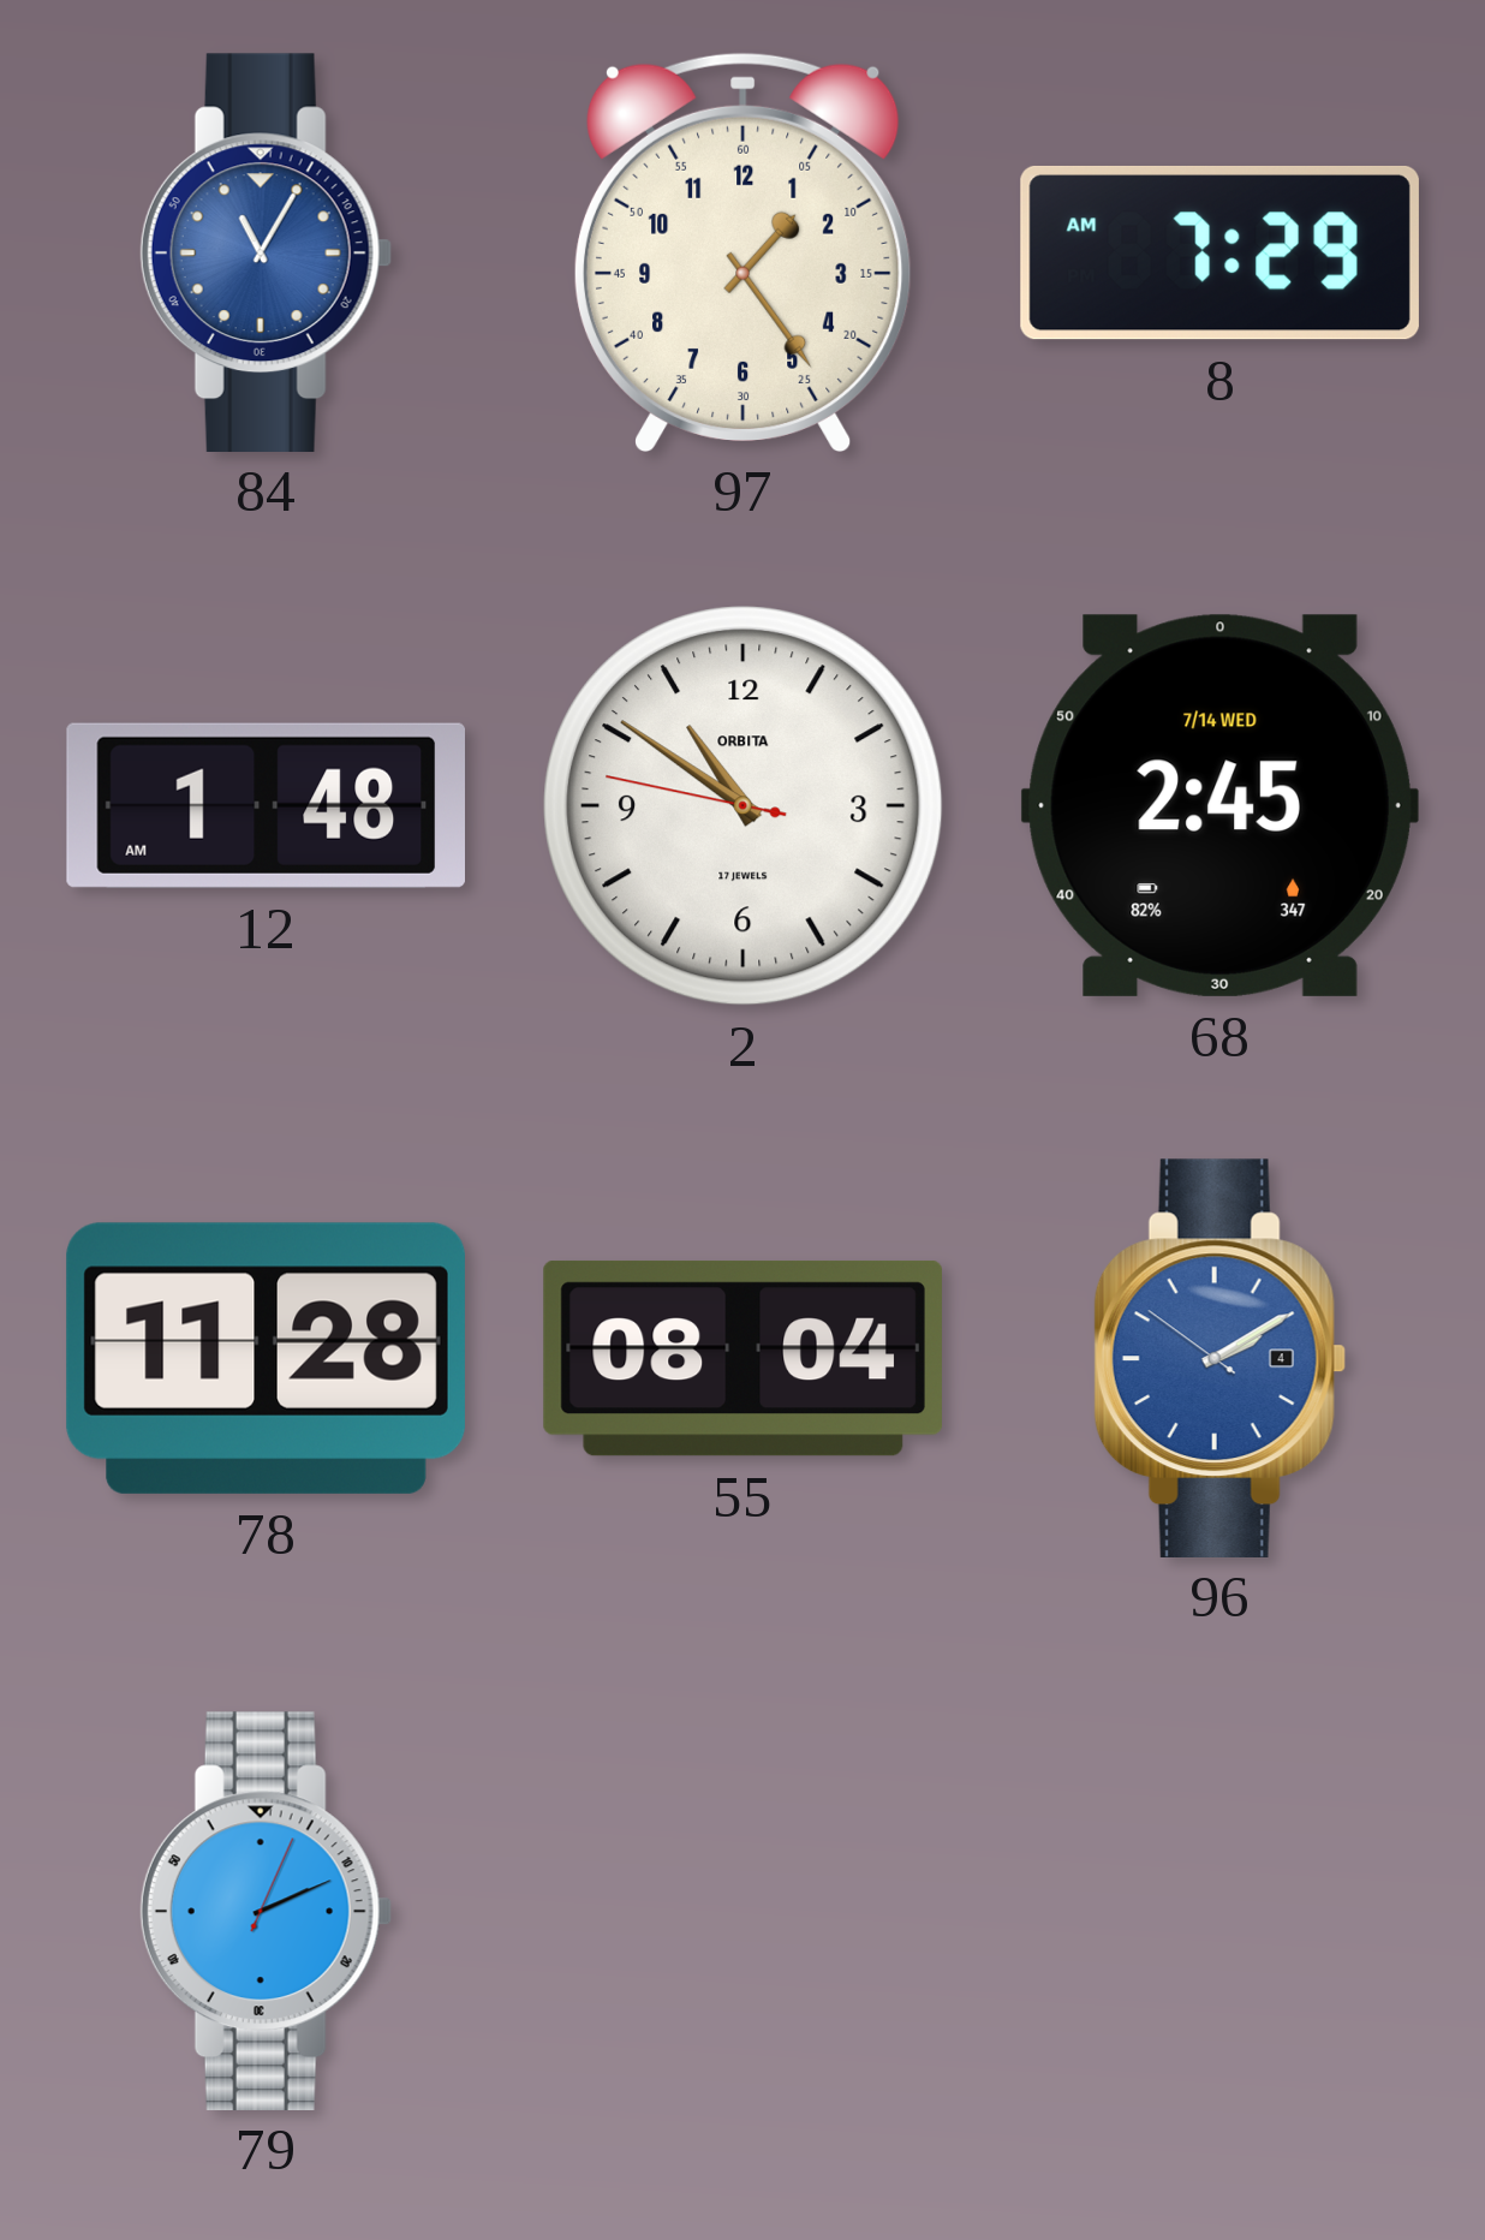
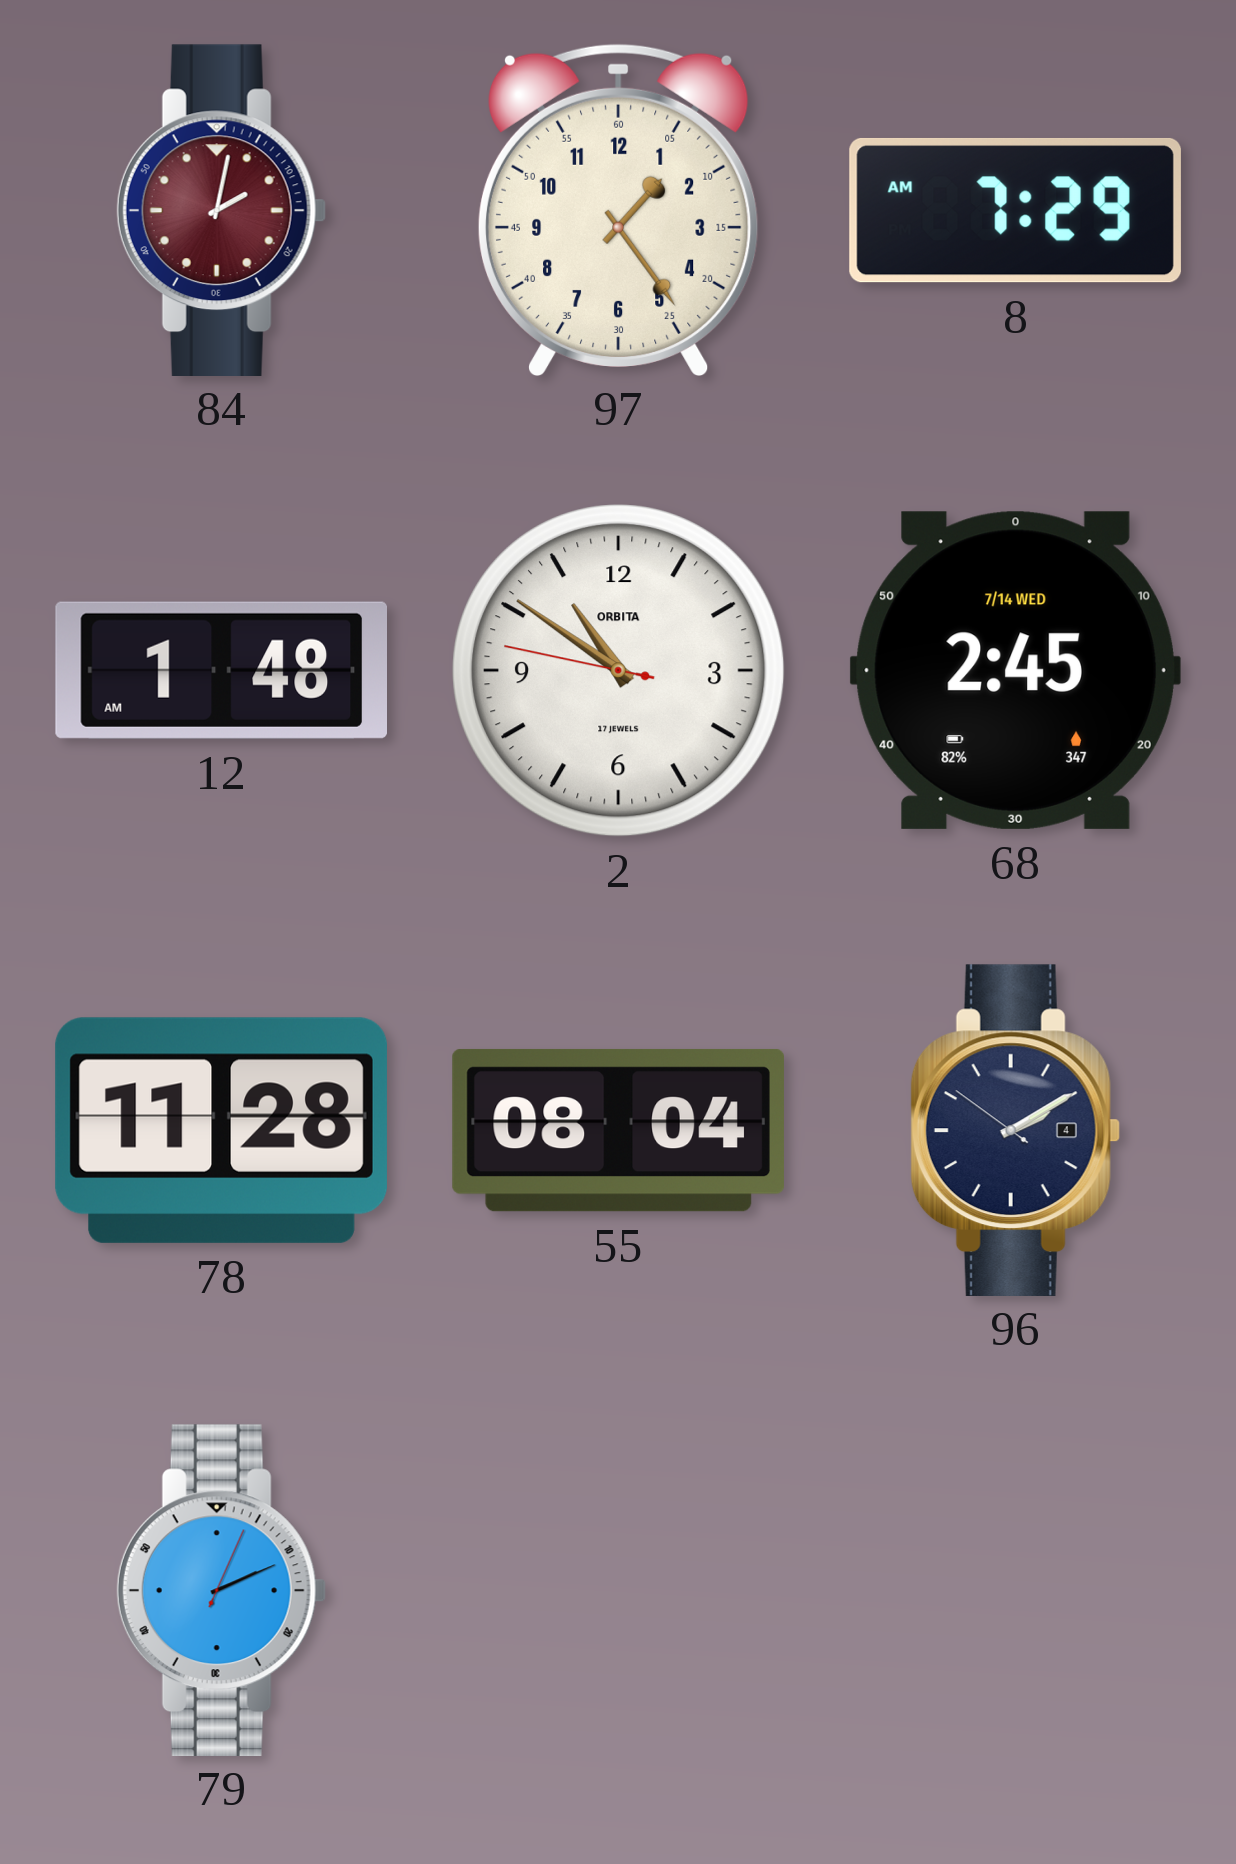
84: 11:05 -> 2:02 (221, 210)
84 dial: blue -> burgundy (221, 210)
96 dial: blue -> navy (1015, 1130)
